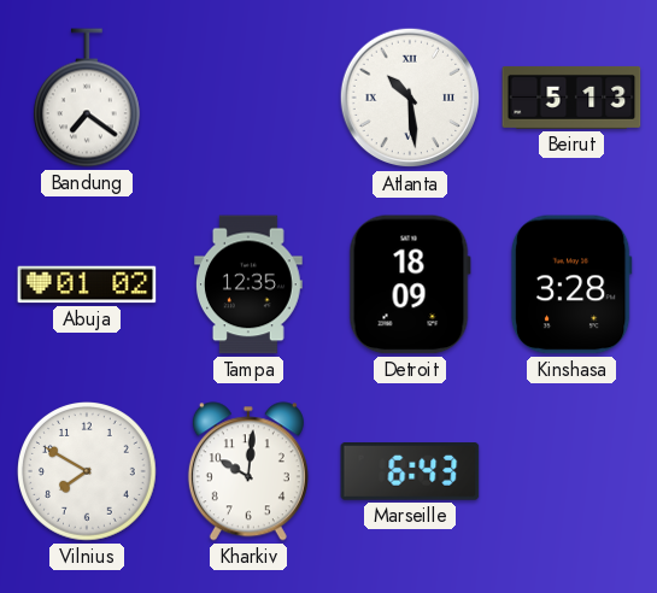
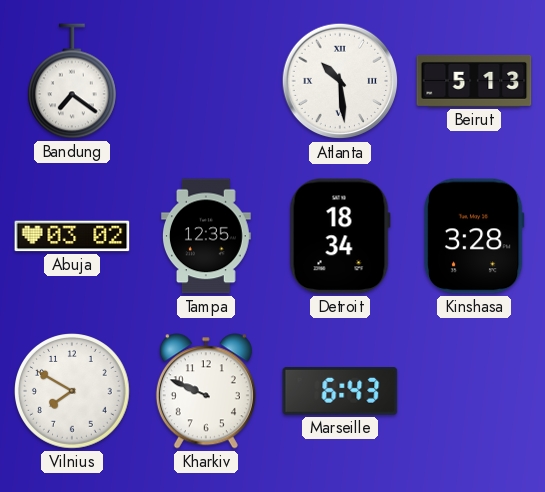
Abuja: 01:02 -> 03:02 (72, 236)
Detroit: 18:09 -> 18:34 (340, 236)
Kharkiv: 10:01 -> 9:49 (206, 391)
